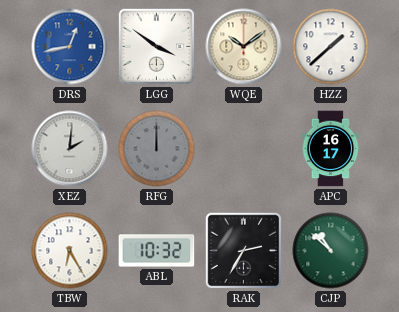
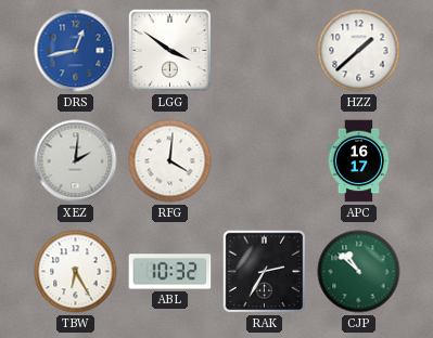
WQE: 10:09 -> none (244, 47)
RFG: 12:00 -> 4:01 (170, 161)
RFG dial: grey -> white (170, 161)
